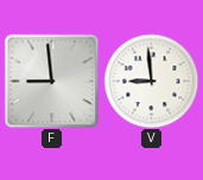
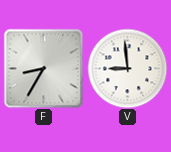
F: 8:59 -> 8:35 (43, 68)
